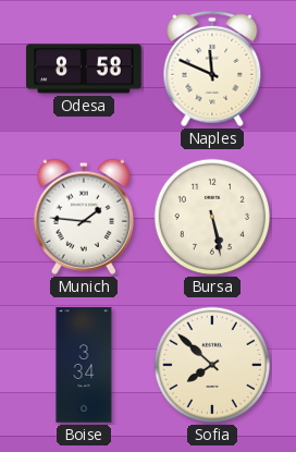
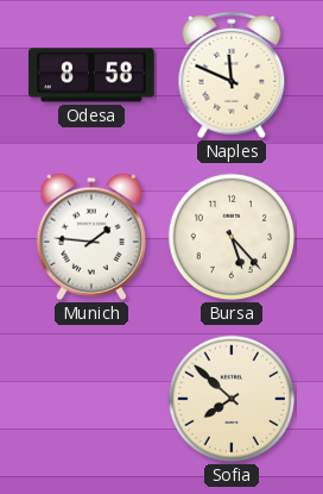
Bursa: 5:28 -> 5:23 (232, 237)
Boise: 3:34 -> none (84, 365)
